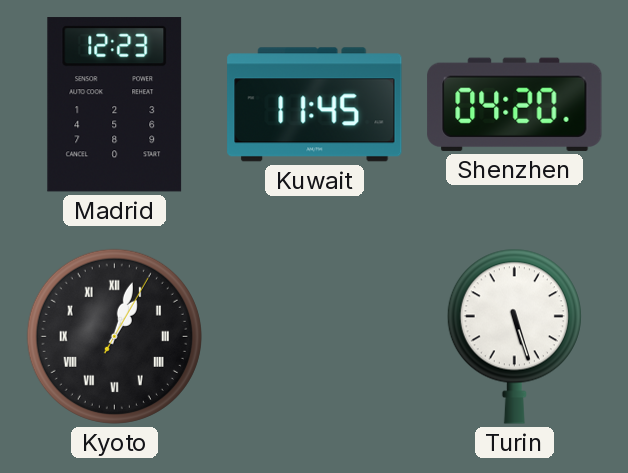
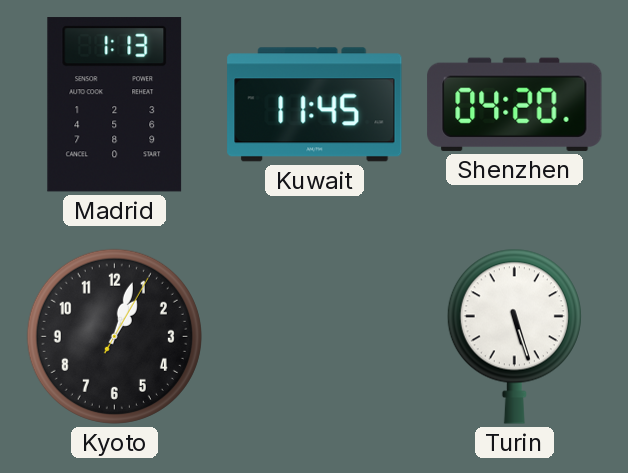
Madrid: 12:23 -> 1:13 (115, 105)
Kyoto numerals: Roman -> Arabic (114, 336)
